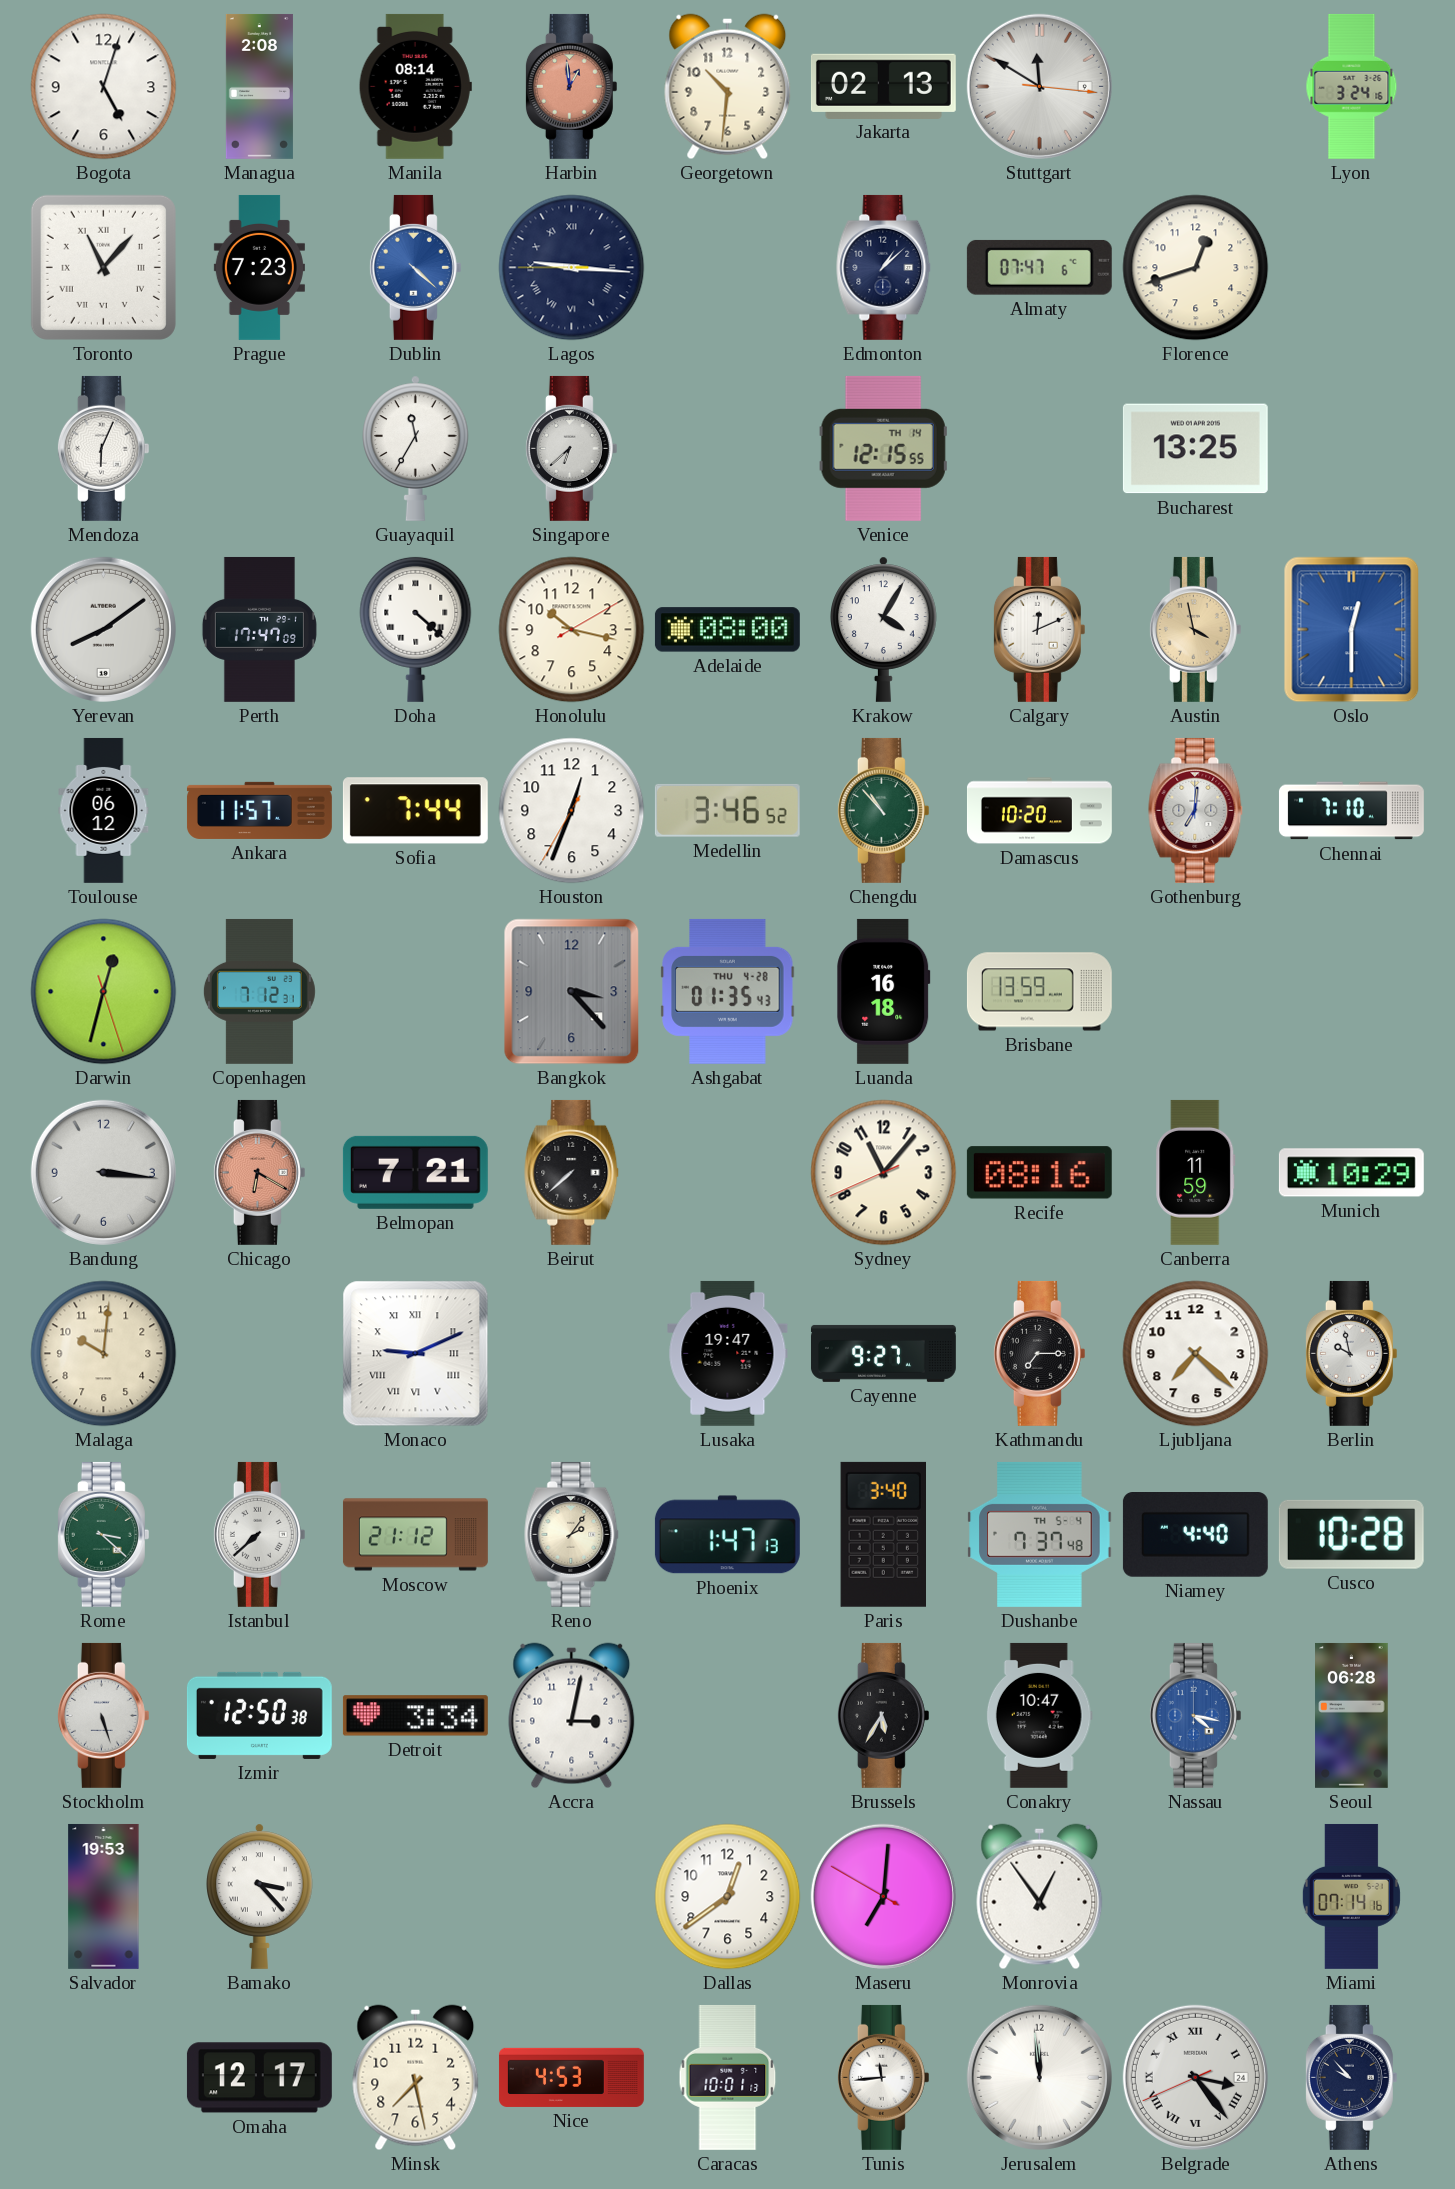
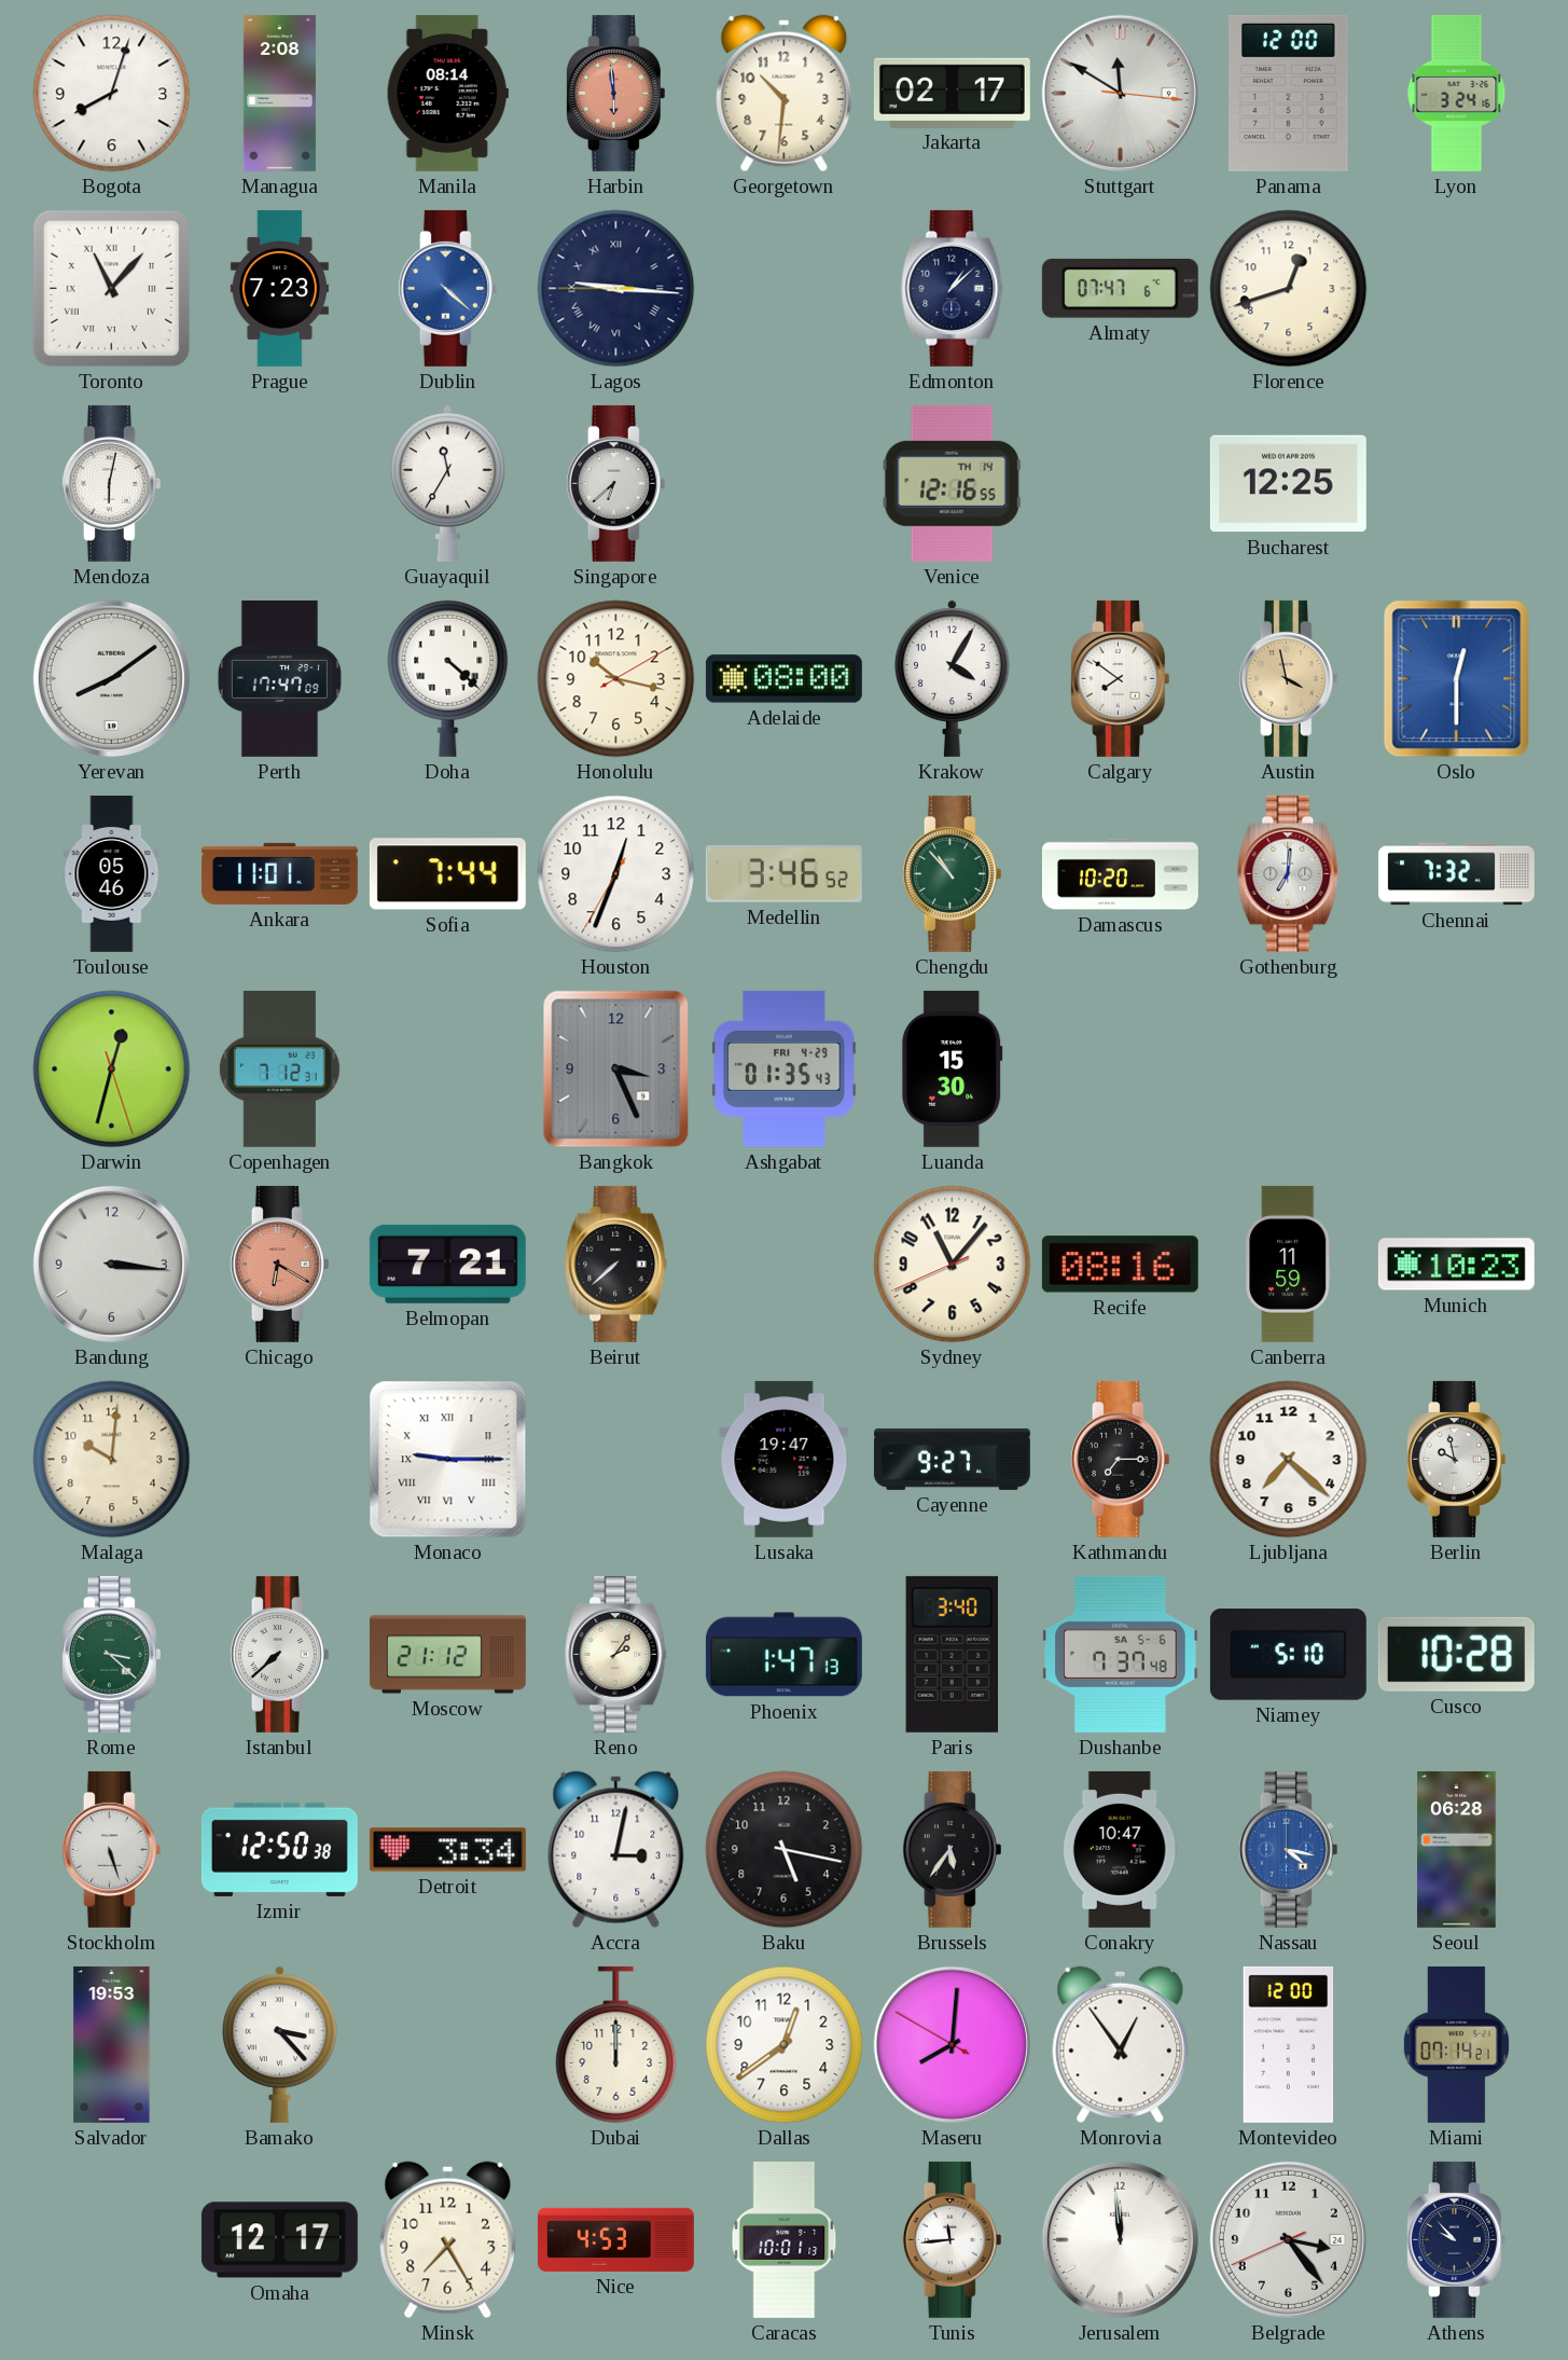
Bogota: 5:03 -> 8:03 (112, 94)
Harbin: 12:59 -> 5:59 (615, 93)
Jakarta: 02:13 -> 02:17 (952, 93)
Panama: none -> 12:00 (1289, 93)
Mendoza: 6:04 -> 6:02 (111, 483)
Venice: 12:15 -> 12:16 (952, 483)
Bucharest: 13:25 -> 12:25 (1288, 484)
Calgary: 12:11 -> 7:51 (1120, 678)
Toulouse: 06:12 -> 05:46 (112, 873)
Ankara: 11:57 -> 11:01 (279, 873)
Chennai: 7:10 -> 7:32 (1456, 874)
Bangkok: 3:23 -> 3:26 (616, 1069)
Ashgabat date: THU 4-28 -> FRI 4-29 (785, 1068)
Luanda: 16:18 -> 15:30 (953, 1068)
Brisbane: 13:59 -> none (1039, 992)
Munich: 10:29 -> 10:23 (1456, 1265)
Monaco: 9:11 -> 9:15 (448, 1460)
Dushanbe date: TH 5-4 -> SA 5-6 (1121, 1654)
Niamey: 4:40 -> 5:10 (1288, 1655)
Baku: none -> 5:17 (785, 1850)
Brussels: 5:35 -> 5:36 (952, 1849)
Dubai: none -> 12:00 (616, 2044)
Maseru: 7:00 -> 8:00 (952, 2044)
Montevideo: none -> 12:00 (1289, 2044)
Miami: 07:14:16 -> 07:14:21 (1456, 2044)
Minsk: 7:28 -> 7:25 (448, 2240)
Belgrade numerals: Roman -> Arabic (1288, 2239)
